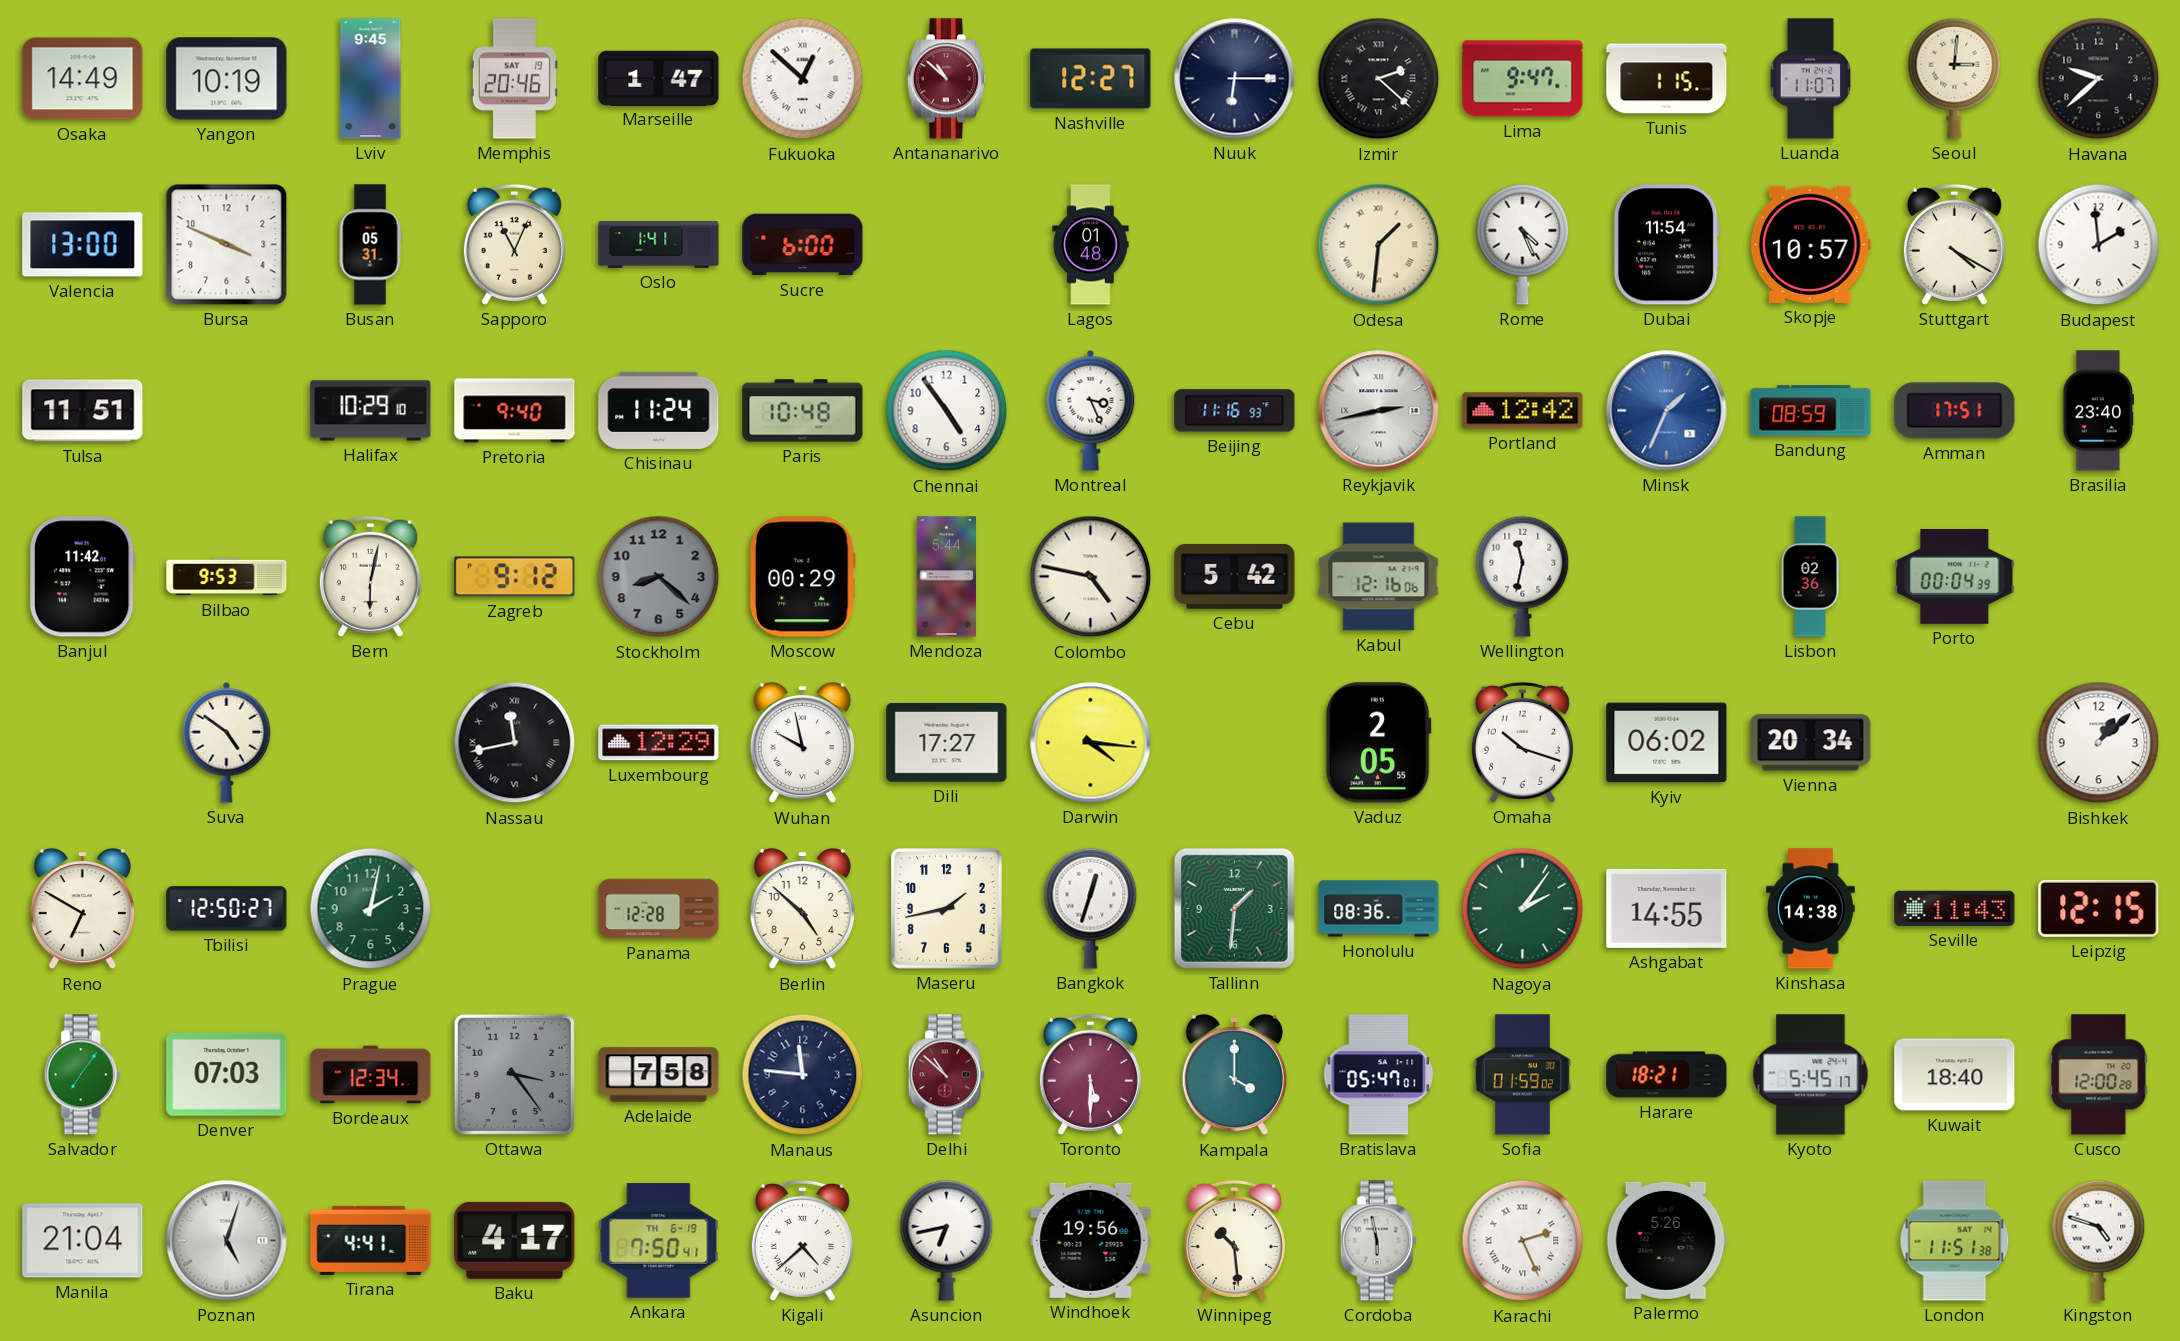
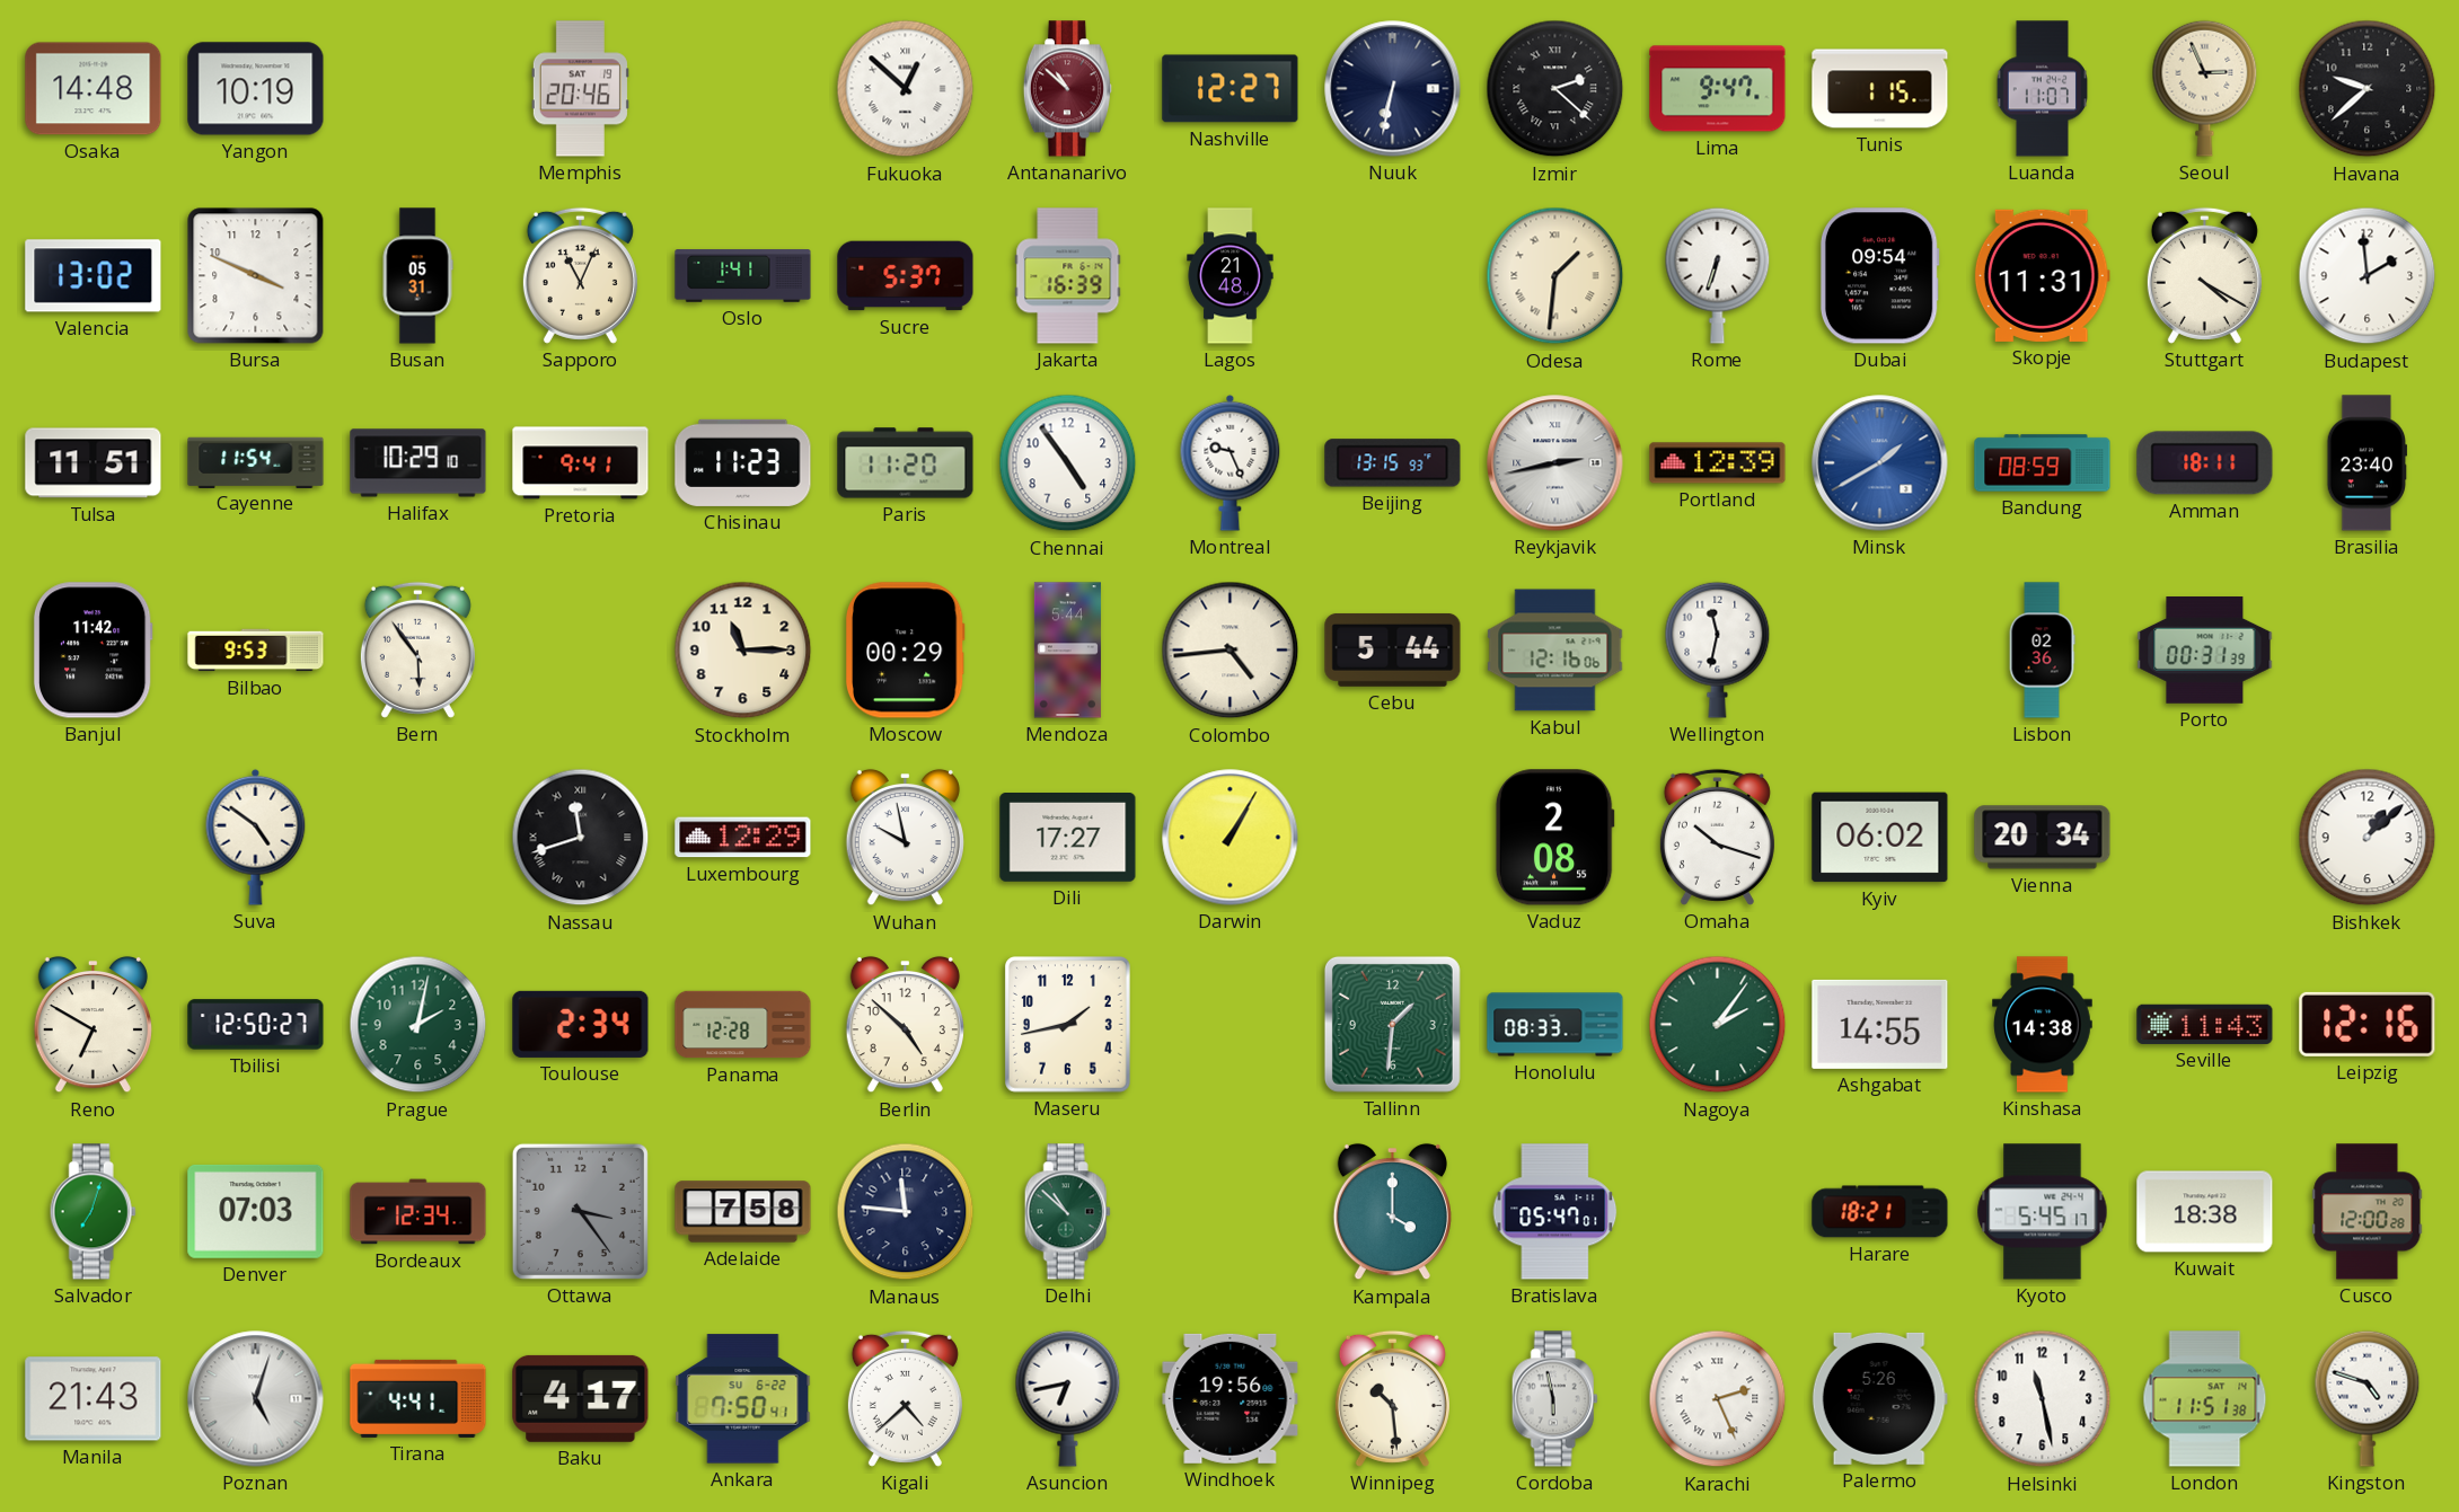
Osaka: 14:49 -> 14:48 (94, 89)
Lviv: 9:45 -> none (371, 79)
Marseille: 1:47 -> none (659, 78)
Nuuk: 6:15 -> 6:32 (1393, 89)
Seoul: 3:01 -> 2:56 (2205, 88)
Valencia: 13:00 -> 13:02 (94, 276)
Sucre: 6:00 -> 5:37 (906, 276)
Jakarta: none -> 16:39 (1068, 276)
Lagos: 01:48 -> 21:48 (1231, 276)
Rome: 4:26 -> 6:33 (1718, 275)
Dubai: 11:54 -> 09:54 (1879, 276)
Skopje: 10:57 -> 11:31 (2042, 275)
Cayenne: none -> 11:54 (256, 462)
Pretoria: 9:40 -> 9:41 (581, 463)
Chisinau: 11:24 -> 11:23 (743, 462)
Paris: 10:48 -> 11:20 (906, 463)
Montreal: 3:26 -> 9:26 (1231, 462)
Beijing: 11:16 -> 13:15 (1393, 463)
Portland: 12:42 -> 12:39 (1718, 463)
Minsk: 1:34 -> 1:40 (1880, 463)
Amman: 17:51 -> 18:11 (2205, 463)
Bern: 6:02 -> 5:54 (417, 649)
Zagreb: 9:12 -> none (515, 577)
Stockholm: 8:22 -> 11:15 (743, 651)
Stockholm dial: grey -> cream (743, 651)
Colombo: 4:47 -> 4:44 (1231, 651)
Cebu: 5:42 -> 5:44 (1393, 649)
Porto: 00:04 -> 00:31 (2205, 651)
Nassau: 11:43 -> 11:42 (581, 838)
Darwin: 4:16 -> 1:05 (1231, 838)
Vaduz: 2:05 -> 2:08 (1554, 838)
Toulouse: none -> 2:34 (581, 1024)
Bangkok: 12:33 -> none (1091, 908)
Honolulu: 08:36 -> 08:33 (1555, 1025)
Leipzig: 12:15 -> 12:16 (2368, 1024)
Salvador: 7:06 -> 7:03 (92, 1212)
Delhi dial: burgundy -> green (1067, 1212)
Toronto: 5:30 -> none (1090, 1074)
Sofia: 01:59 -> none (1522, 1075)
Kuwait: 18:40 -> 18:38 (2205, 1212)
Manila: 21:04 -> 21:43 (94, 1399)
Ankara date: TH 6-19 -> SU 6-22 (743, 1399)
Helsinki: none -> 11:28 (2043, 1399)
